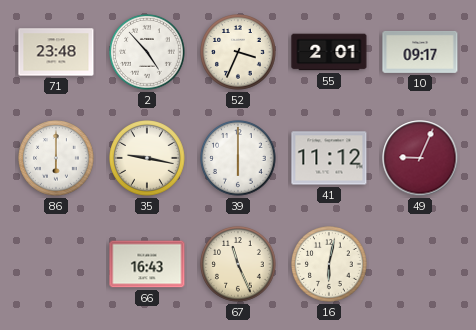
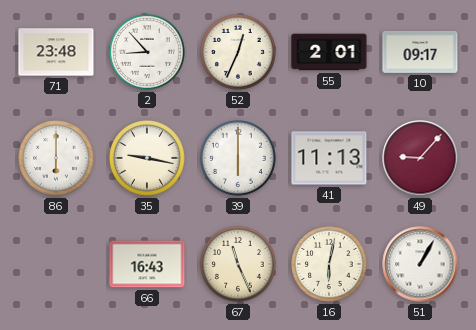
2: 4:53 -> 8:53 (148, 53)
52: 3:34 -> 12:34 (239, 53)
41: 11:12 -> 11:13 (329, 158)
49: 9:04 -> 9:07 (420, 158)
51: none -> 1:05 (420, 264)
